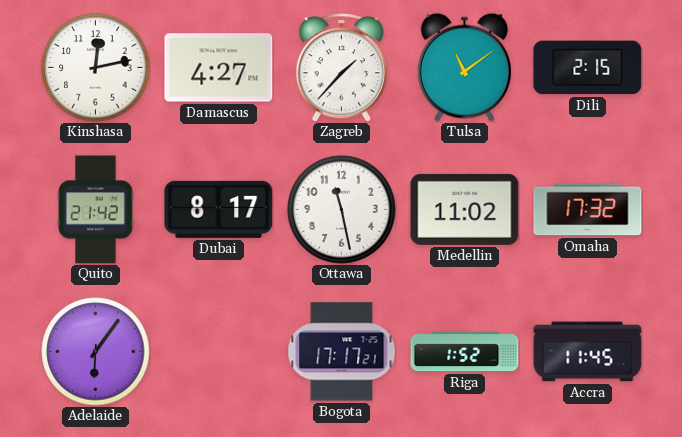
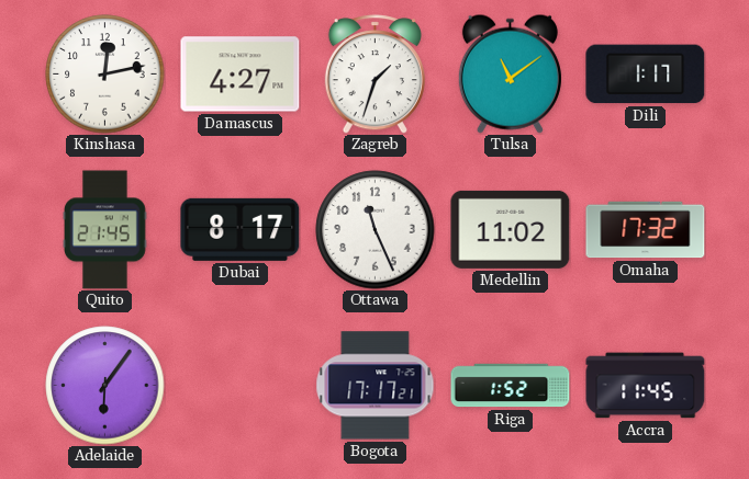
Zagreb: 1:37 -> 1:33 (374, 75)
Dili: 2:15 -> 1:17 (646, 75)
Quito: 21:42 -> 21:45 (105, 230)
Ottawa: 11:28 -> 11:26 (376, 230)
